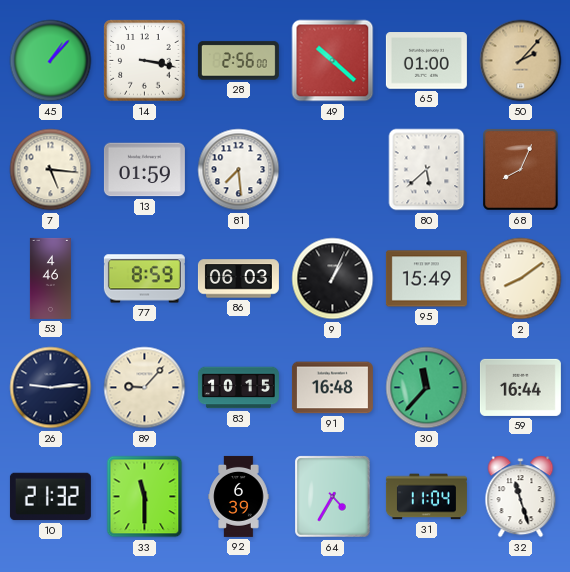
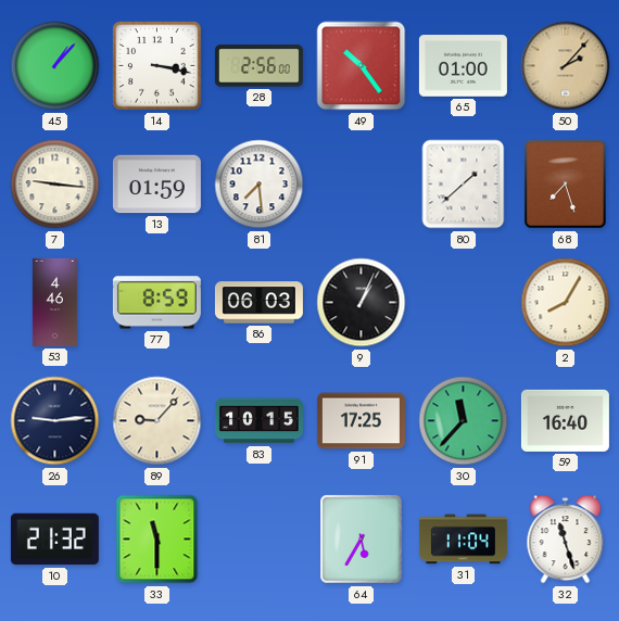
49: 10:22 -> 10:24 (362, 66)
7: 5:16 -> 9:16 (55, 185)
80: 5:38 -> 1:38 (464, 185)
68: 8:04 -> 7:27 (566, 185)
95: 15:49 -> none (426, 279)
2: 8:09 -> 8:05 (566, 303)
91: 16:48 -> 17:25 (361, 421)
59: 16:44 -> 16:40 (565, 420)
92: 6:39 -> none (239, 496)
64: 4:35 -> 5:35 (362, 540)
